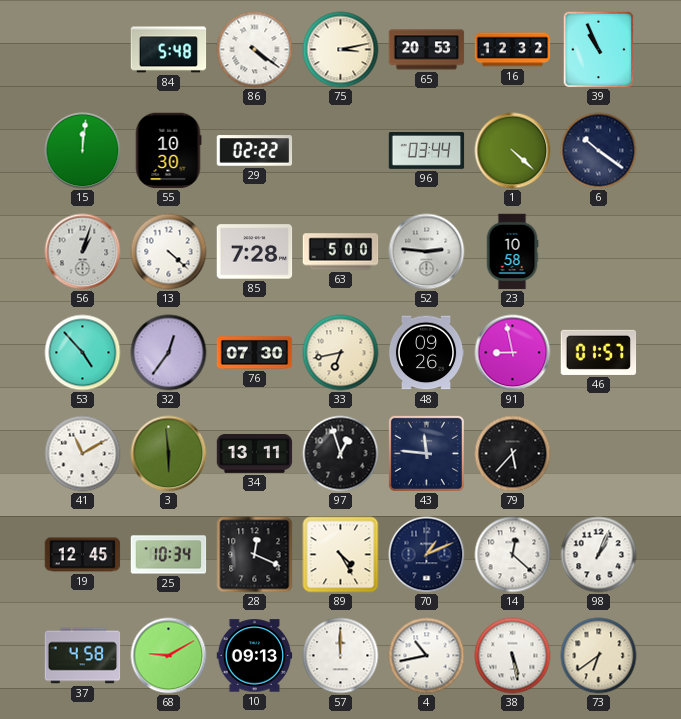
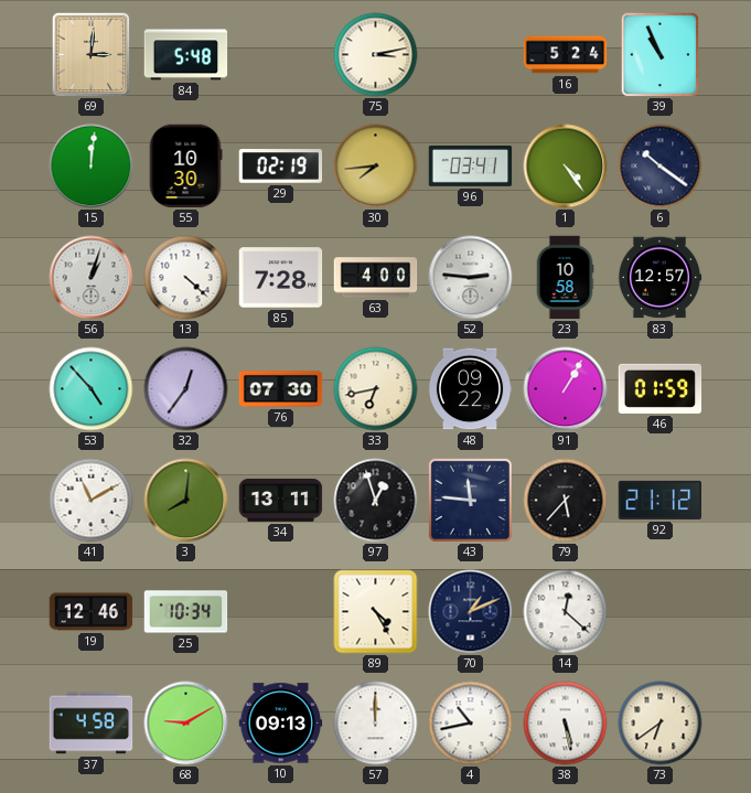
69: none -> 3:01 (92, 55)
86: 4:21 -> none (255, 50)
65: 20:53 -> none (427, 50)
16: 12:32 -> 5:24 (566, 55)
29: 02:22 -> 02:19 (281, 167)
30: none -> 7:44 (376, 167)
96: 03:44 -> 03:41 (471, 167)
1: 4:22 -> 4:24 (566, 167)
63: 5:00 -> 4:00 (376, 278)
83: none -> 12:57 (659, 278)
48: 09:26 -> 09:22 (470, 389)
91: 8:58 -> 1:05 (566, 389)
46: 01:57 -> 01:59 (661, 388)
3: 5:59 -> 8:01 (186, 501)
92: none -> 21:12 (661, 500)
19: 12:45 -> 12:46 (92, 612)
28: 12:19 -> none (255, 555)
98: 1:04 -> none (599, 555)
